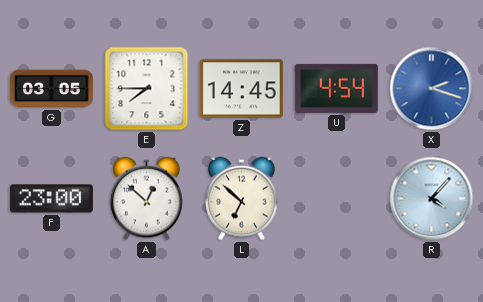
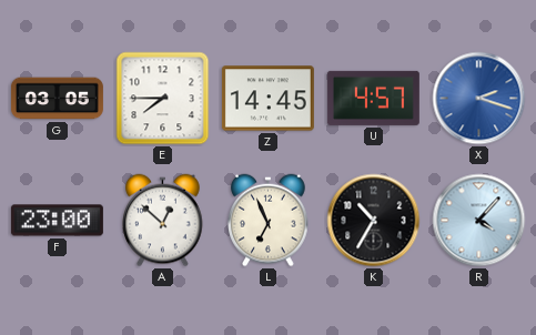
U: 4:54 -> 4:57 (373, 98)
L: 6:52 -> 6:56 (269, 221)
K: none -> 10:35 (374, 221)
